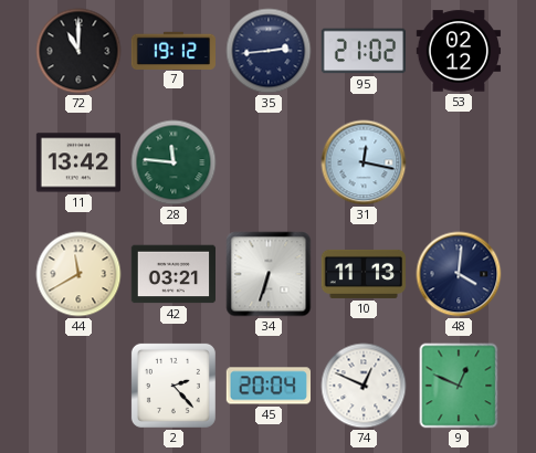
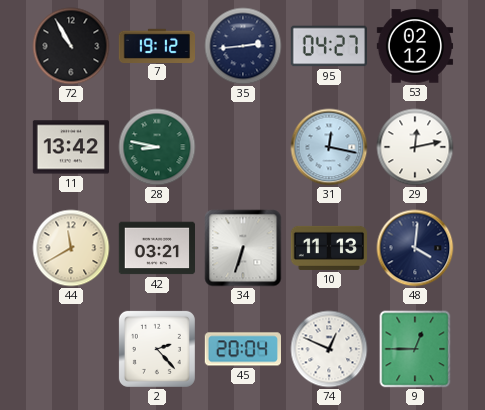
72: 11:00 -> 10:55 (71, 46)
95: 21:02 -> 04:27 (328, 46)
28: 11:46 -> 8:47 (157, 147)
29: none -> 12:13 (415, 147)
9: 12:49 -> 12:45 (415, 349)
